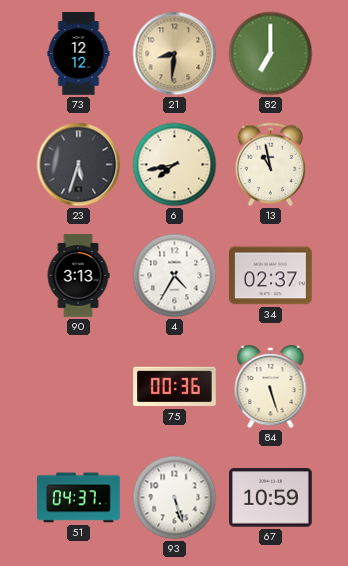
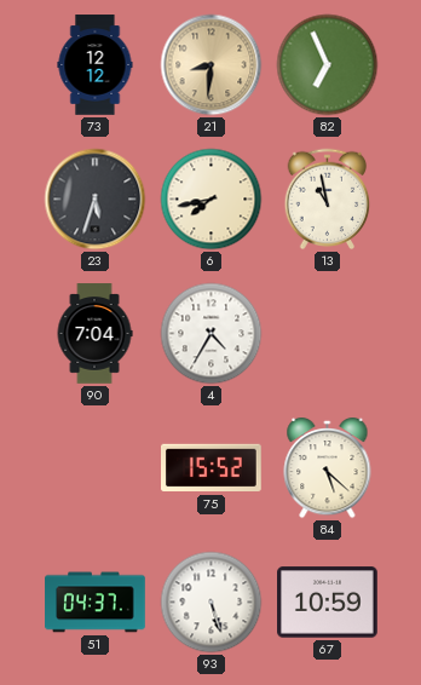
82: 7:00 -> 6:56 (328, 65)
90: 3:13 -> 7:04 (94, 334)
34: 02:37 -> none (271, 276)
75: 00:36 -> 15:52 (212, 468)
84: 5:27 -> 5:22 (328, 468)
